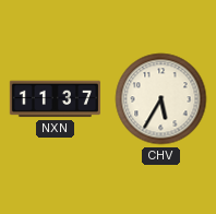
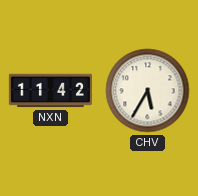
NXN: 11:37 -> 11:42 (50, 91)
